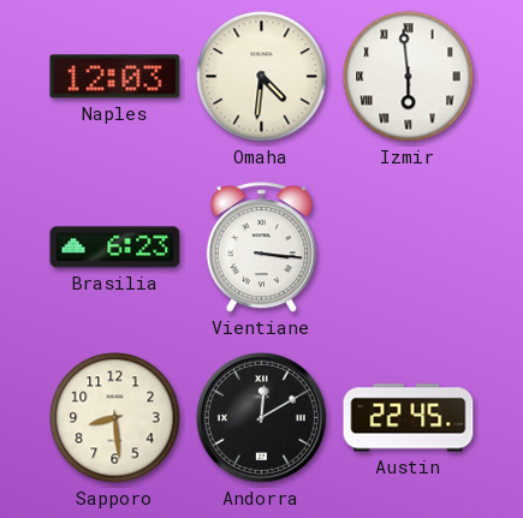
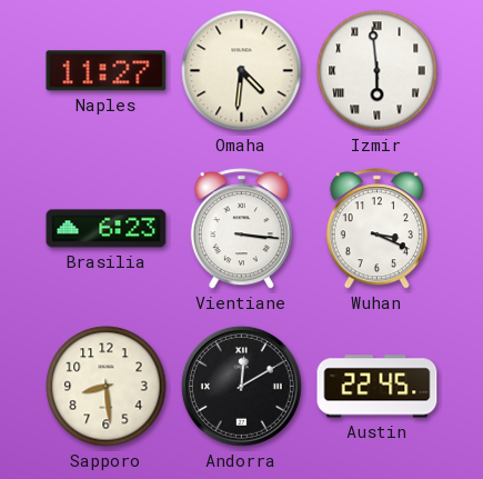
Naples: 12:03 -> 11:27 (107, 71)
Wuhan: none -> 3:19 (376, 229)
